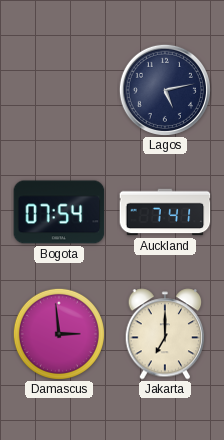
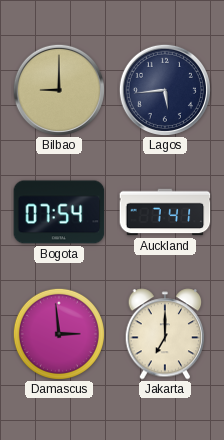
Bilbao: none -> 9:00 (59, 90)
Lagos: 5:13 -> 5:44 (165, 90)
